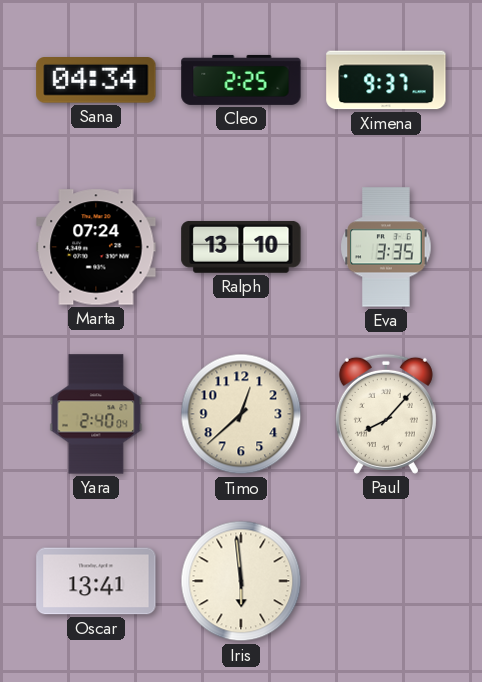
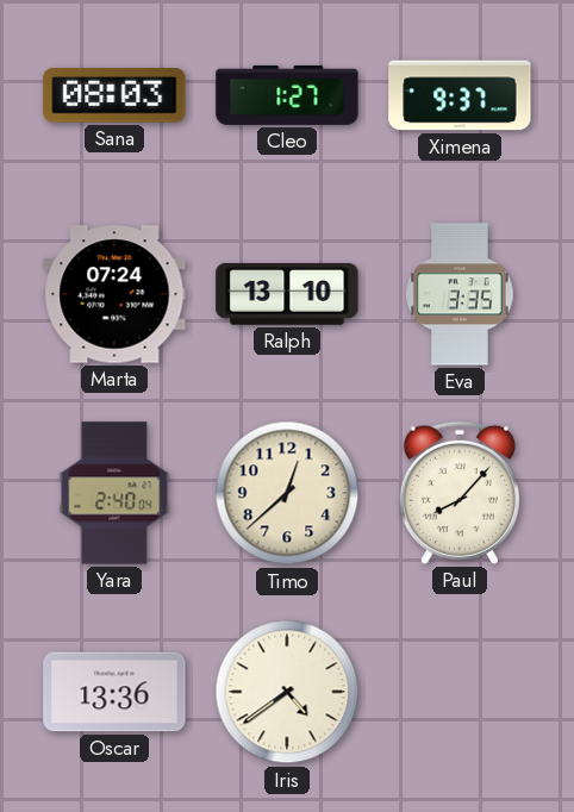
Sana: 04:34 -> 08:03 (114, 96)
Cleo: 2:25 -> 1:27 (287, 95)
Oscar: 13:41 -> 13:36 (114, 692)
Iris: 5:59 -> 4:39 (287, 692)
